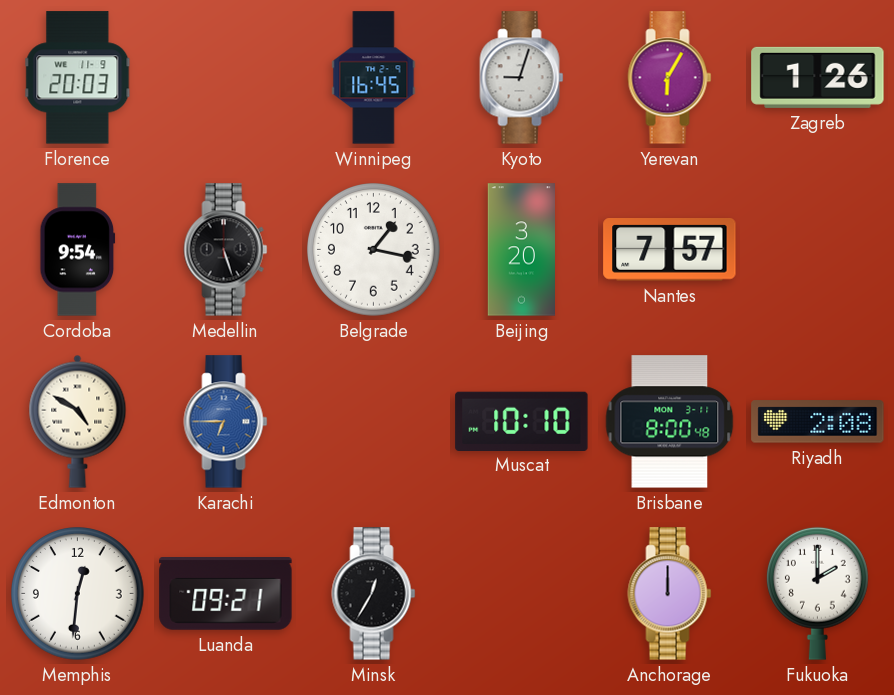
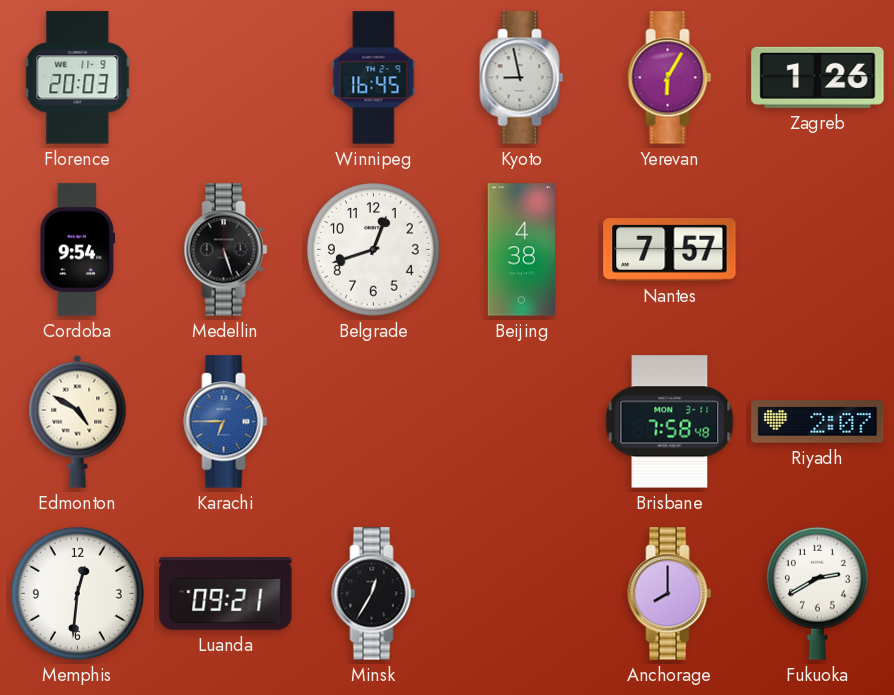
Kyoto: 9:03 -> 8:58 (522, 78)
Belgrade: 1:17 -> 12:42 (374, 250)
Beijing: 3:20 -> 4:38 (521, 250)
Muscat: 10:10 -> none (522, 421)
Brisbane: 8:00 -> 7:58 (670, 422)
Riyadh: 2:08 -> 2:07 (818, 422)
Anchorage: 12:00 -> 8:00 (670, 594)
Fukuoka: 2:00 -> 2:40 (817, 593)
